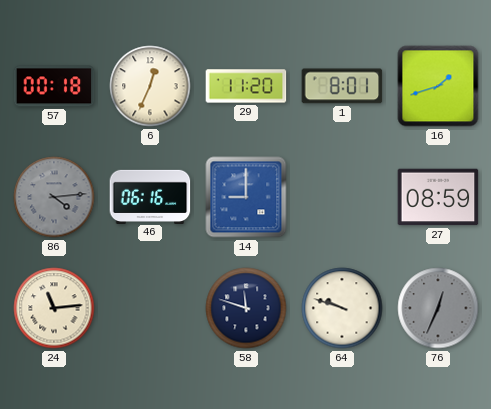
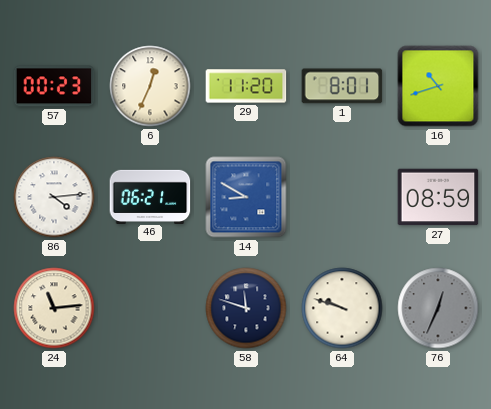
57: 00:18 -> 00:23 (54, 86)
16: 1:42 -> 10:42 (438, 86)
86 dial: grey -> white (54, 197)
46: 06:16 -> 06:21 (150, 196)
14: 9:00 -> 8:50 (246, 197)
